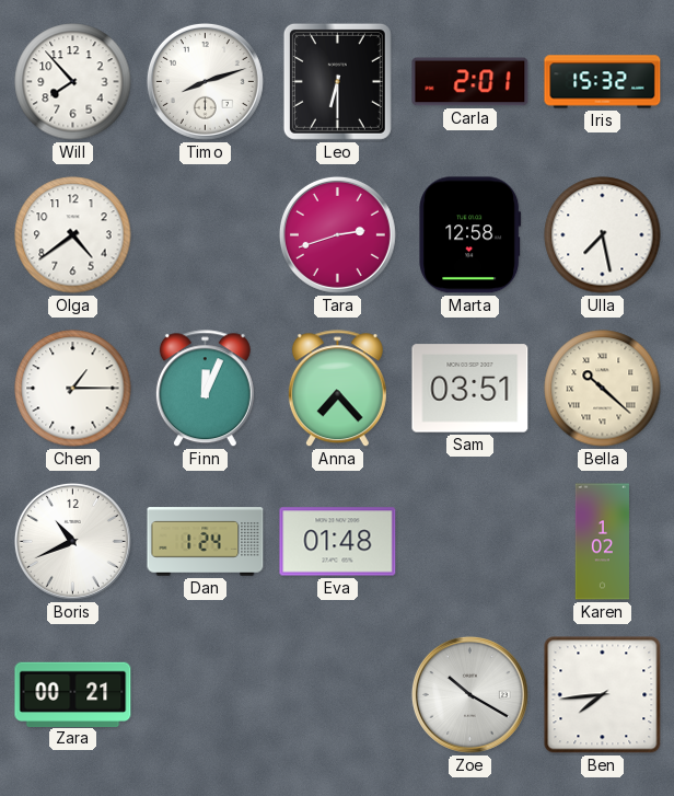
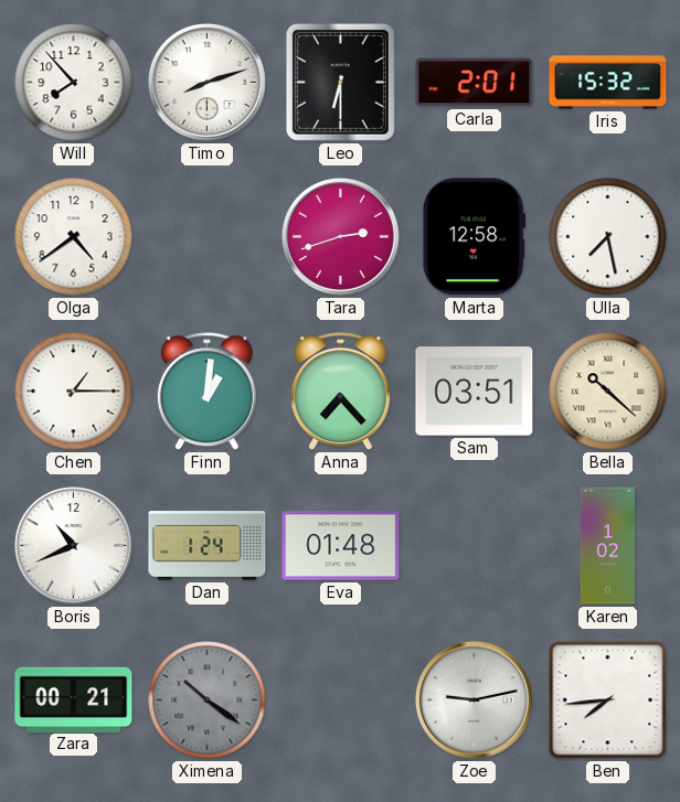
Finn: 12:04 -> 1:01 (206, 392)
Ximena: none -> 10:21 (208, 701)
Zoe: 10:20 -> 9:13 (474, 699)
